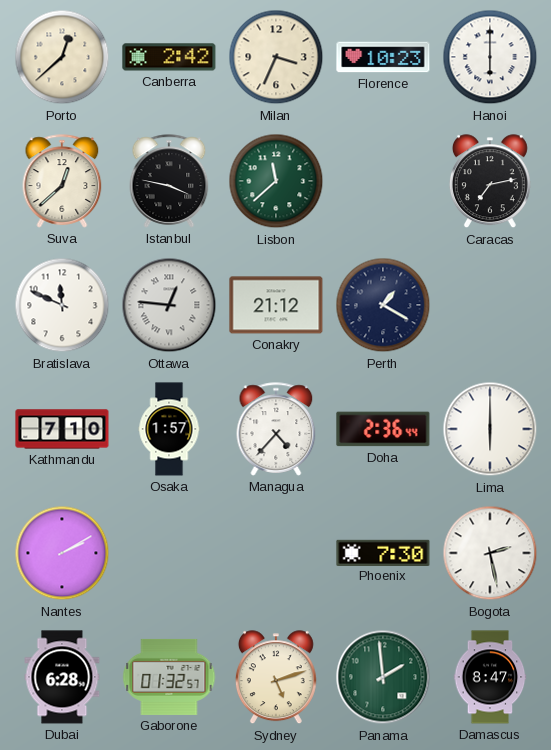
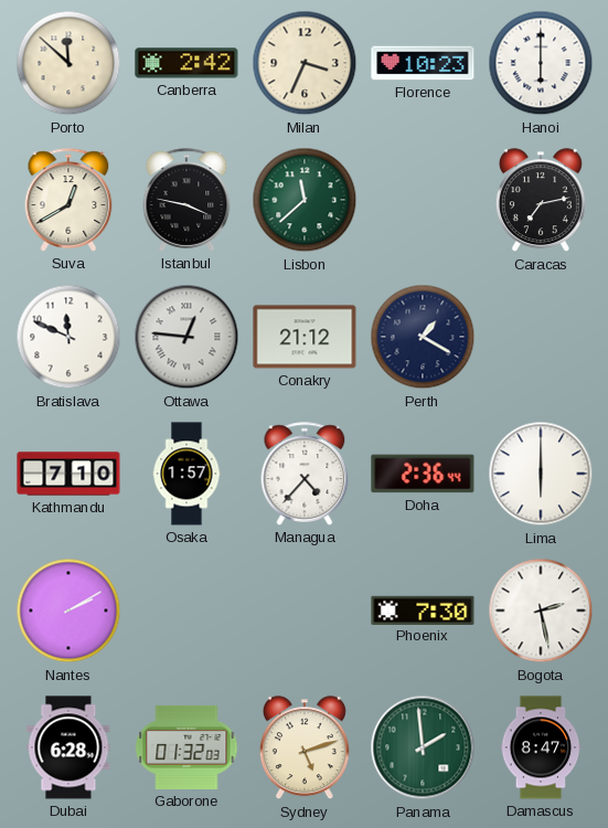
Porto: 12:38 -> 11:52 (68, 63)
Suva: 12:38 -> 12:40 (68, 200)
Gaborone: 01:32:57 -> 01:32:03 (186, 747)
